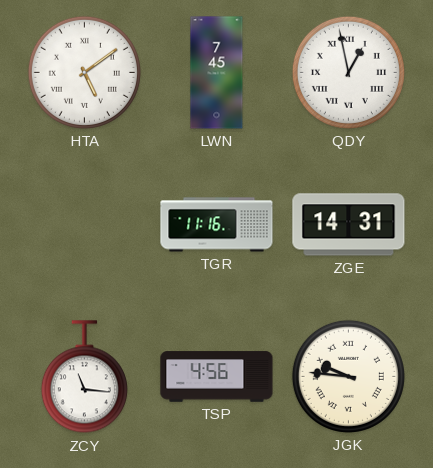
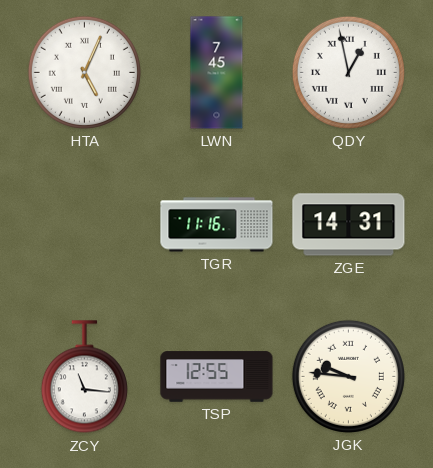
HTA: 5:09 -> 5:04 (84, 72)
TSP: 4:56 -> 12:55 (217, 377)
